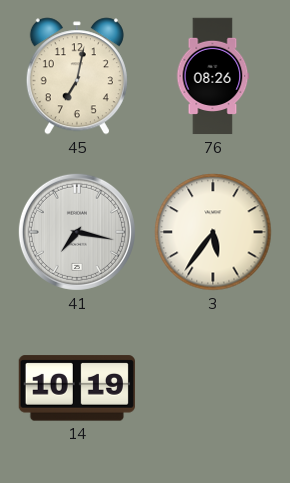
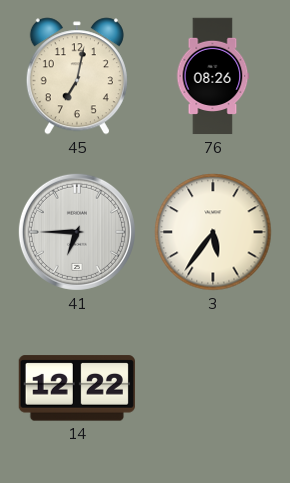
41: 7:17 -> 6:45 (77, 232)
14: 10:19 -> 12:22 (77, 388)
